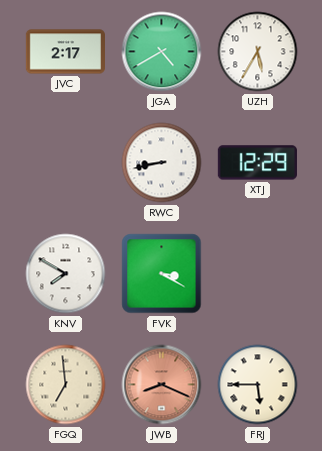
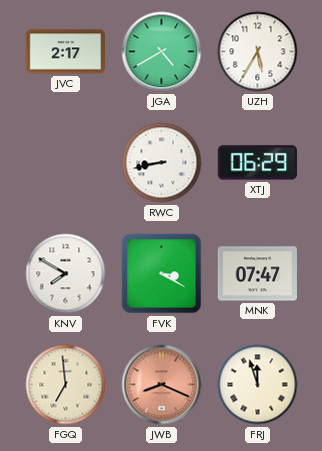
XTJ: 12:29 -> 06:29 (257, 163)
MNK: none -> 07:47 (257, 274)
FRJ: 5:45 -> 11:57 (258, 385)
